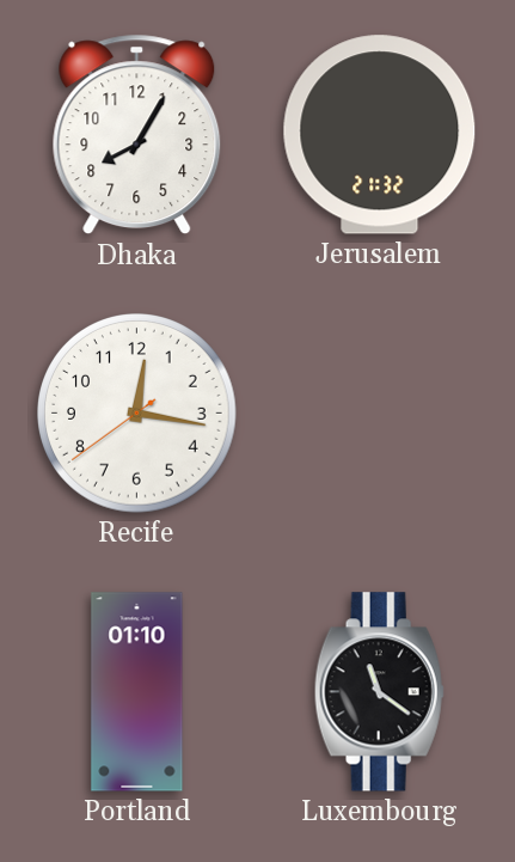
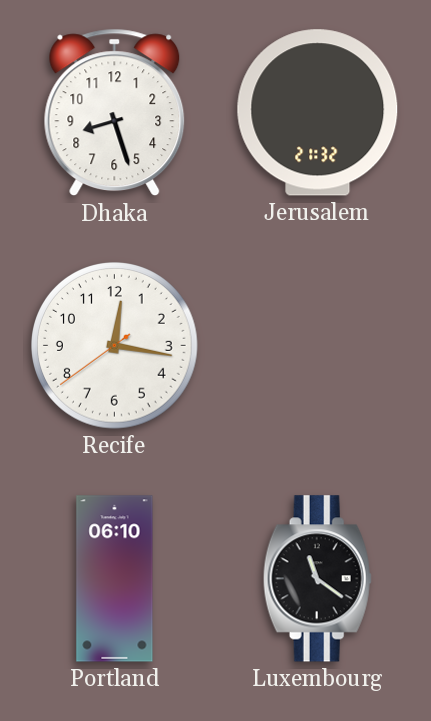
Dhaka: 8:05 -> 8:27 (115, 113)
Portland: 01:10 -> 06:10 (115, 579)
